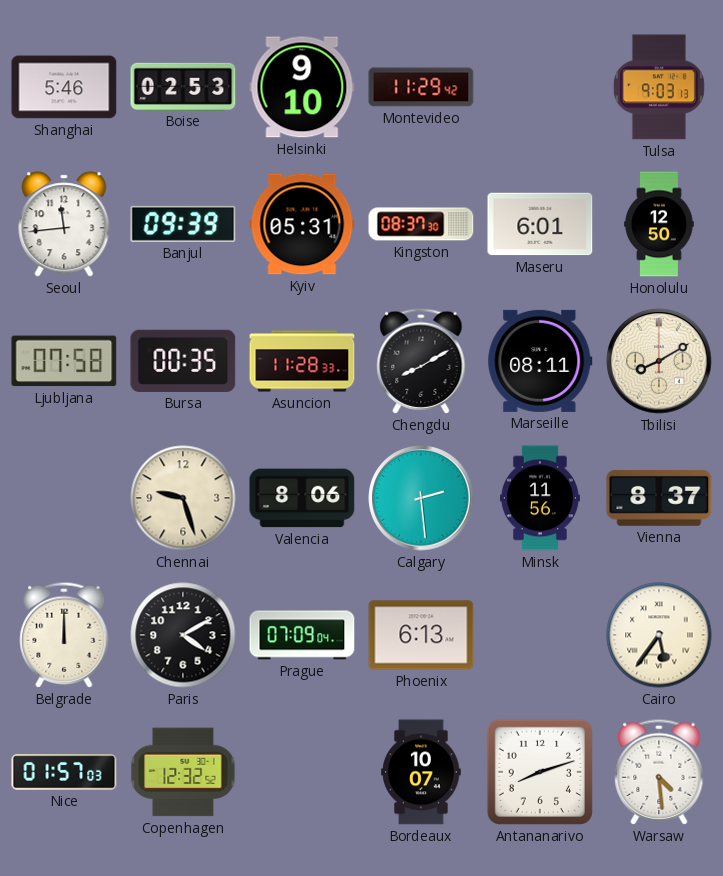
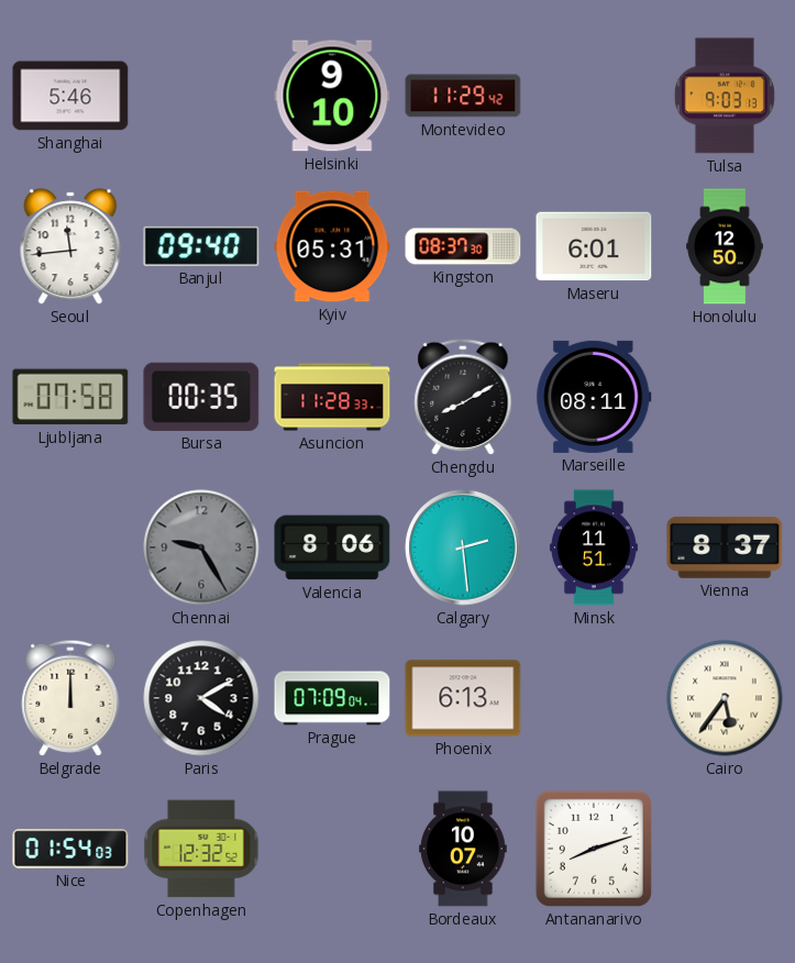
Boise: 02:53 -> none (183, 86)
Banjul: 09:39 -> 09:40 (201, 246)
Tbilisi: 8:10 -> none (659, 361)
Chennai: 9:27 -> 9:25 (201, 547)
Chennai dial: cream -> grey (201, 547)
Minsk: 11:56 -> 11:51 (594, 547)
Nice: 01:57 -> 01:54 (70, 849)
Warsaw: 4:29 -> none (659, 772)
